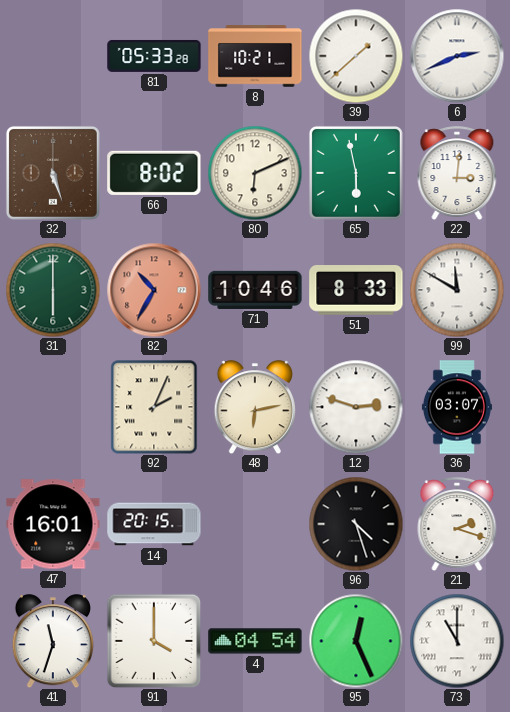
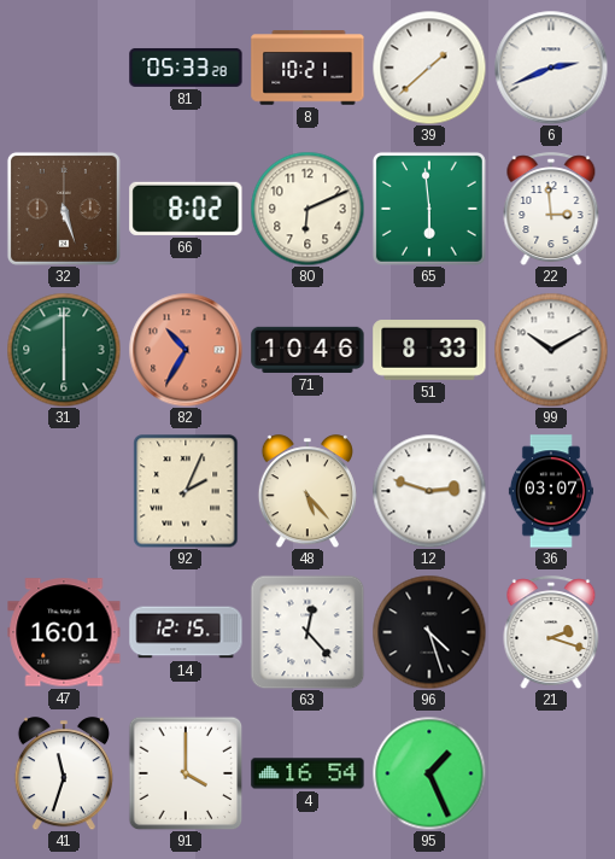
65: 5:58 -> 5:59 (429, 209)
22: 3:01 -> 2:59 (551, 209)
99: 11:50 -> 10:10 (551, 350)
48: 6:13 -> 5:23 (307, 491)
14: 20:15 -> 12:15 (186, 632)
63: none -> 12:23 (307, 632)
4: 04:54 -> 16:54 (307, 773)
95: 12:26 -> 1:26 (429, 773)
73: 11:00 -> none (457, 641)
